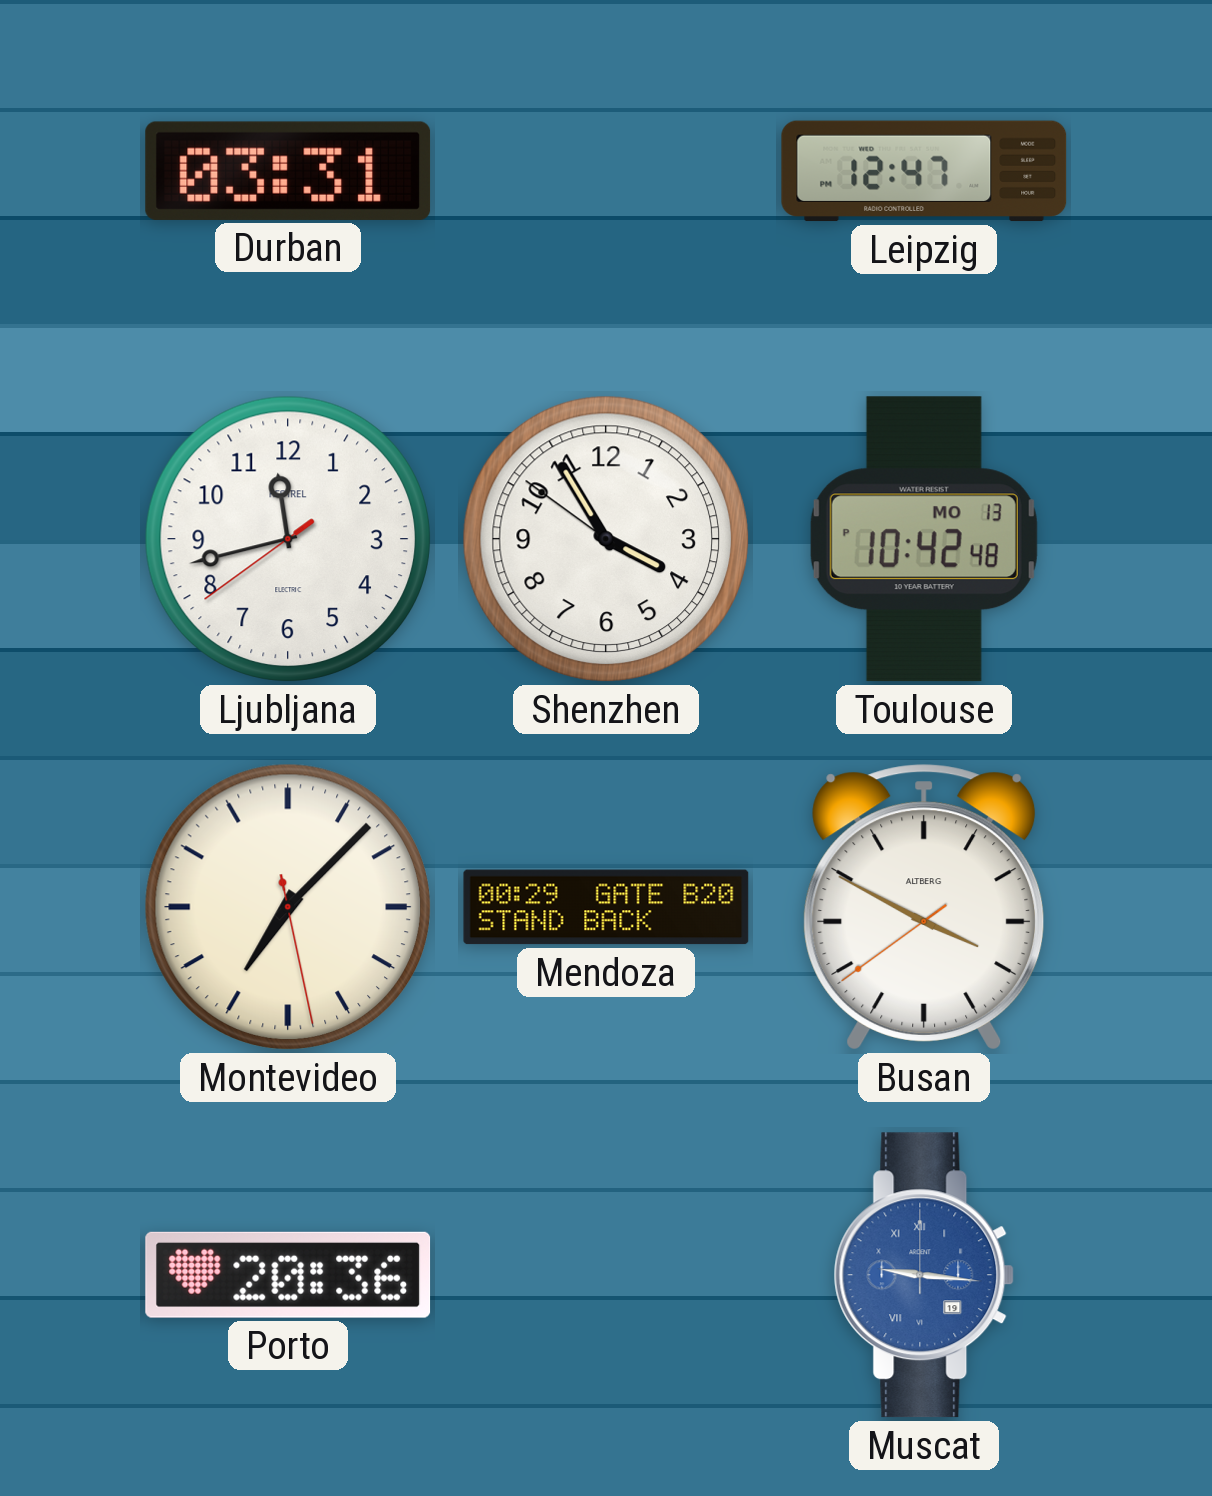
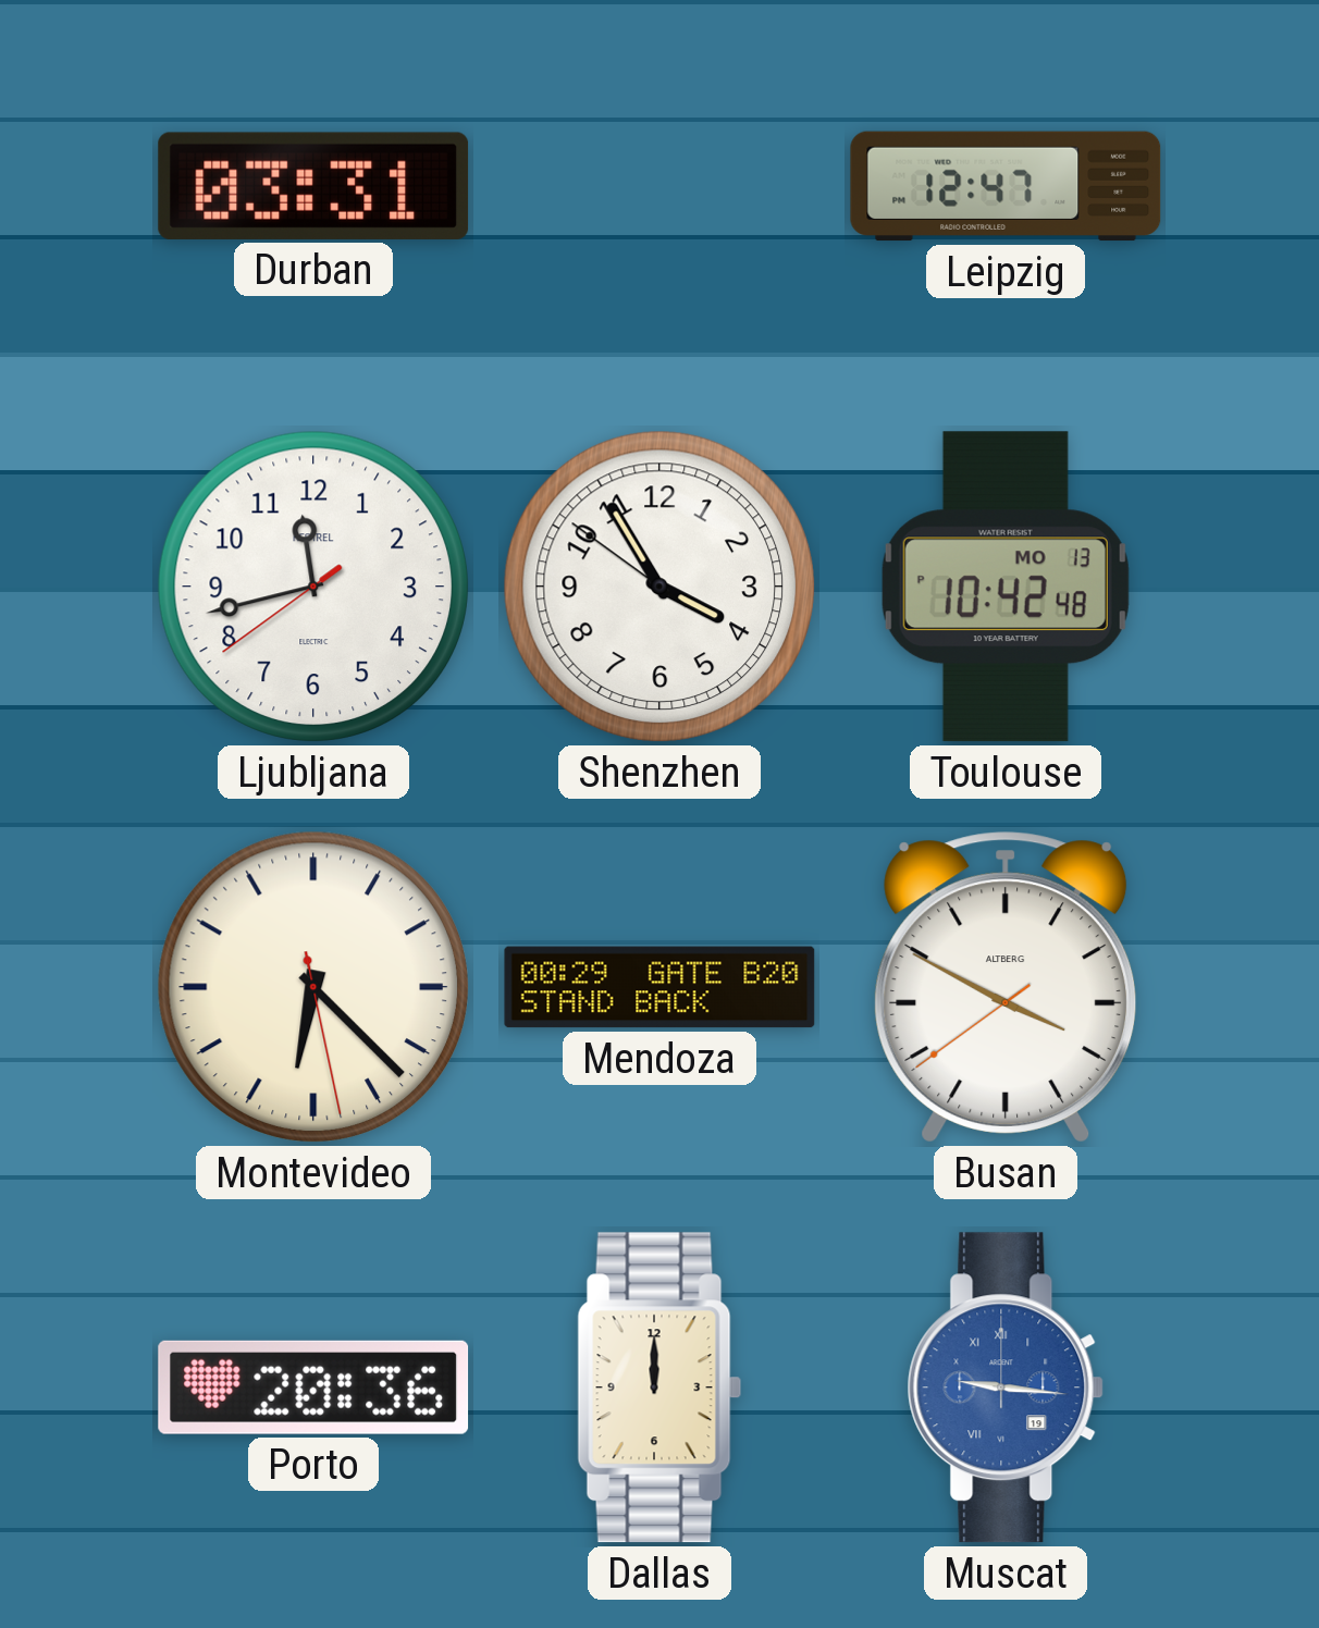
Montevideo: 7:07 -> 6:22 (313, 987)
Dallas: none -> 12:00 (659, 1387)
